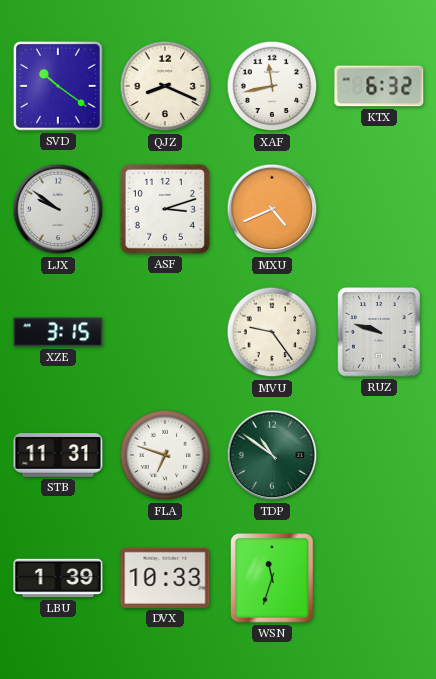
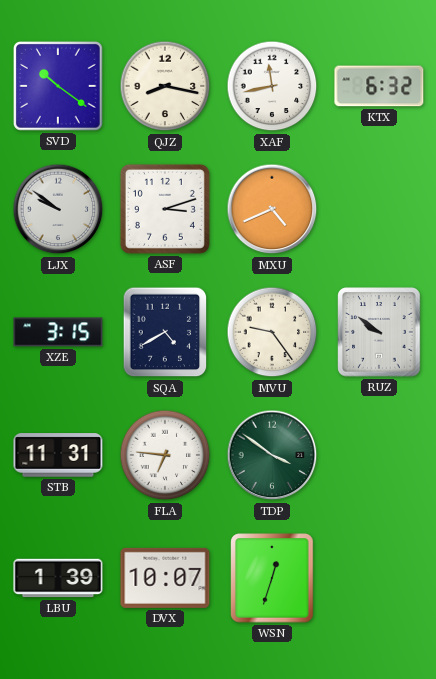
QJZ: 8:19 -> 8:17 (165, 86)
SQA: none -> 4:40 (165, 332)
RUZ: 9:48 -> 9:51 (379, 332)
FLA: 6:48 -> 6:46 (165, 455)
TDP: 10:51 -> 3:51 (272, 455)
DVX: 10:33 -> 10:07 (165, 578)
WSN: 11:33 -> 12:33 (272, 578)
